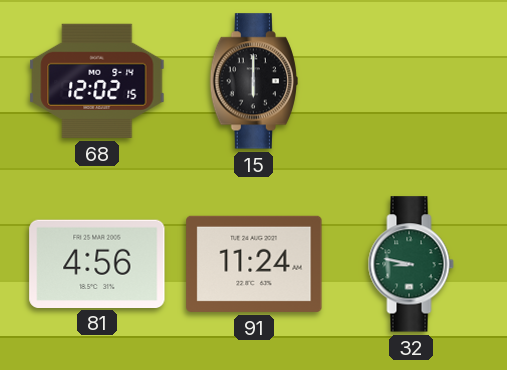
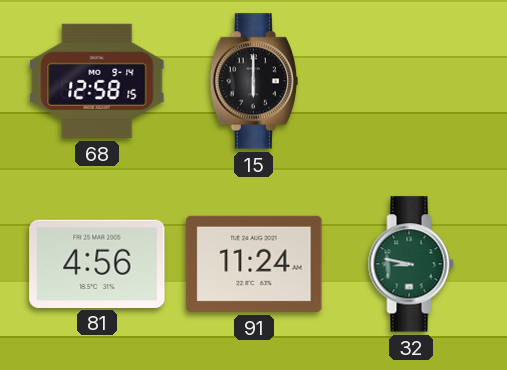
68: 12:02 -> 12:58 (97, 81)
